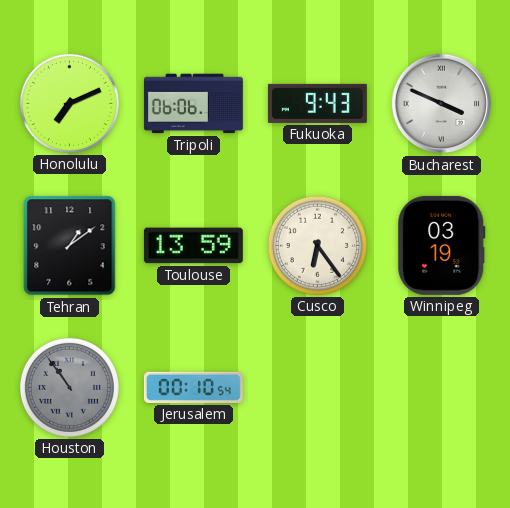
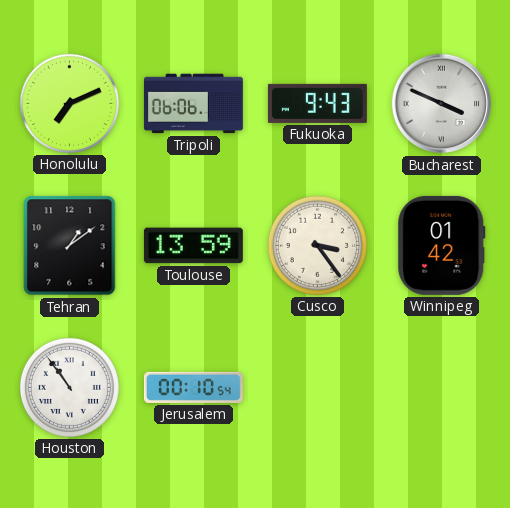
Cusco: 6:24 -> 3:24 (317, 245)
Winnipeg: 03:19 -> 01:42 (442, 245)
Houston dial: grey -> white (69, 387)
